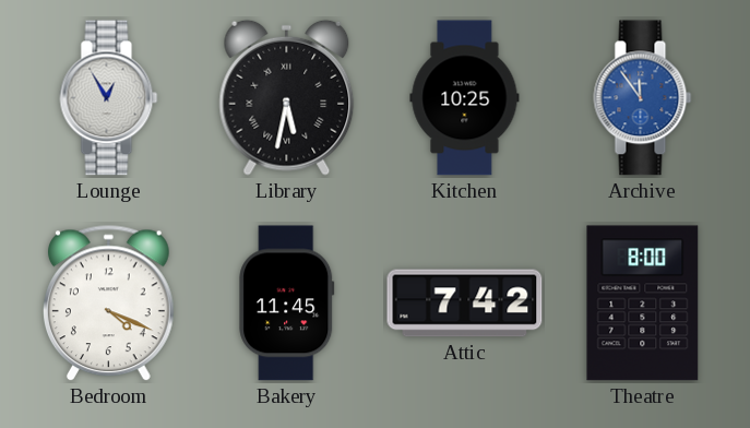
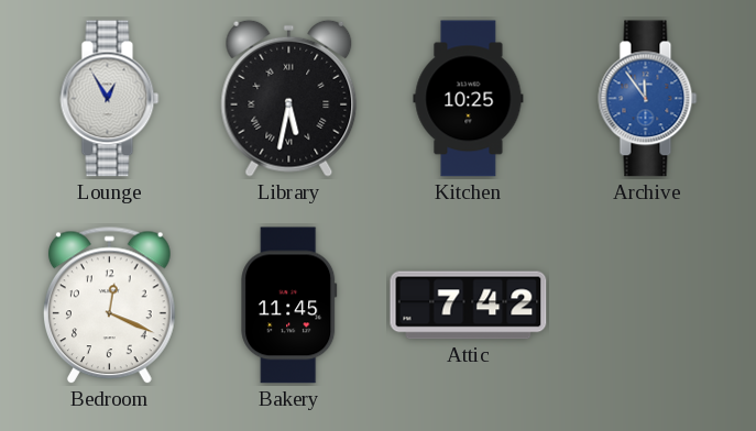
Bedroom: 4:19 -> 12:19 (110, 306)
Theatre: 8:00 -> none (643, 304)
